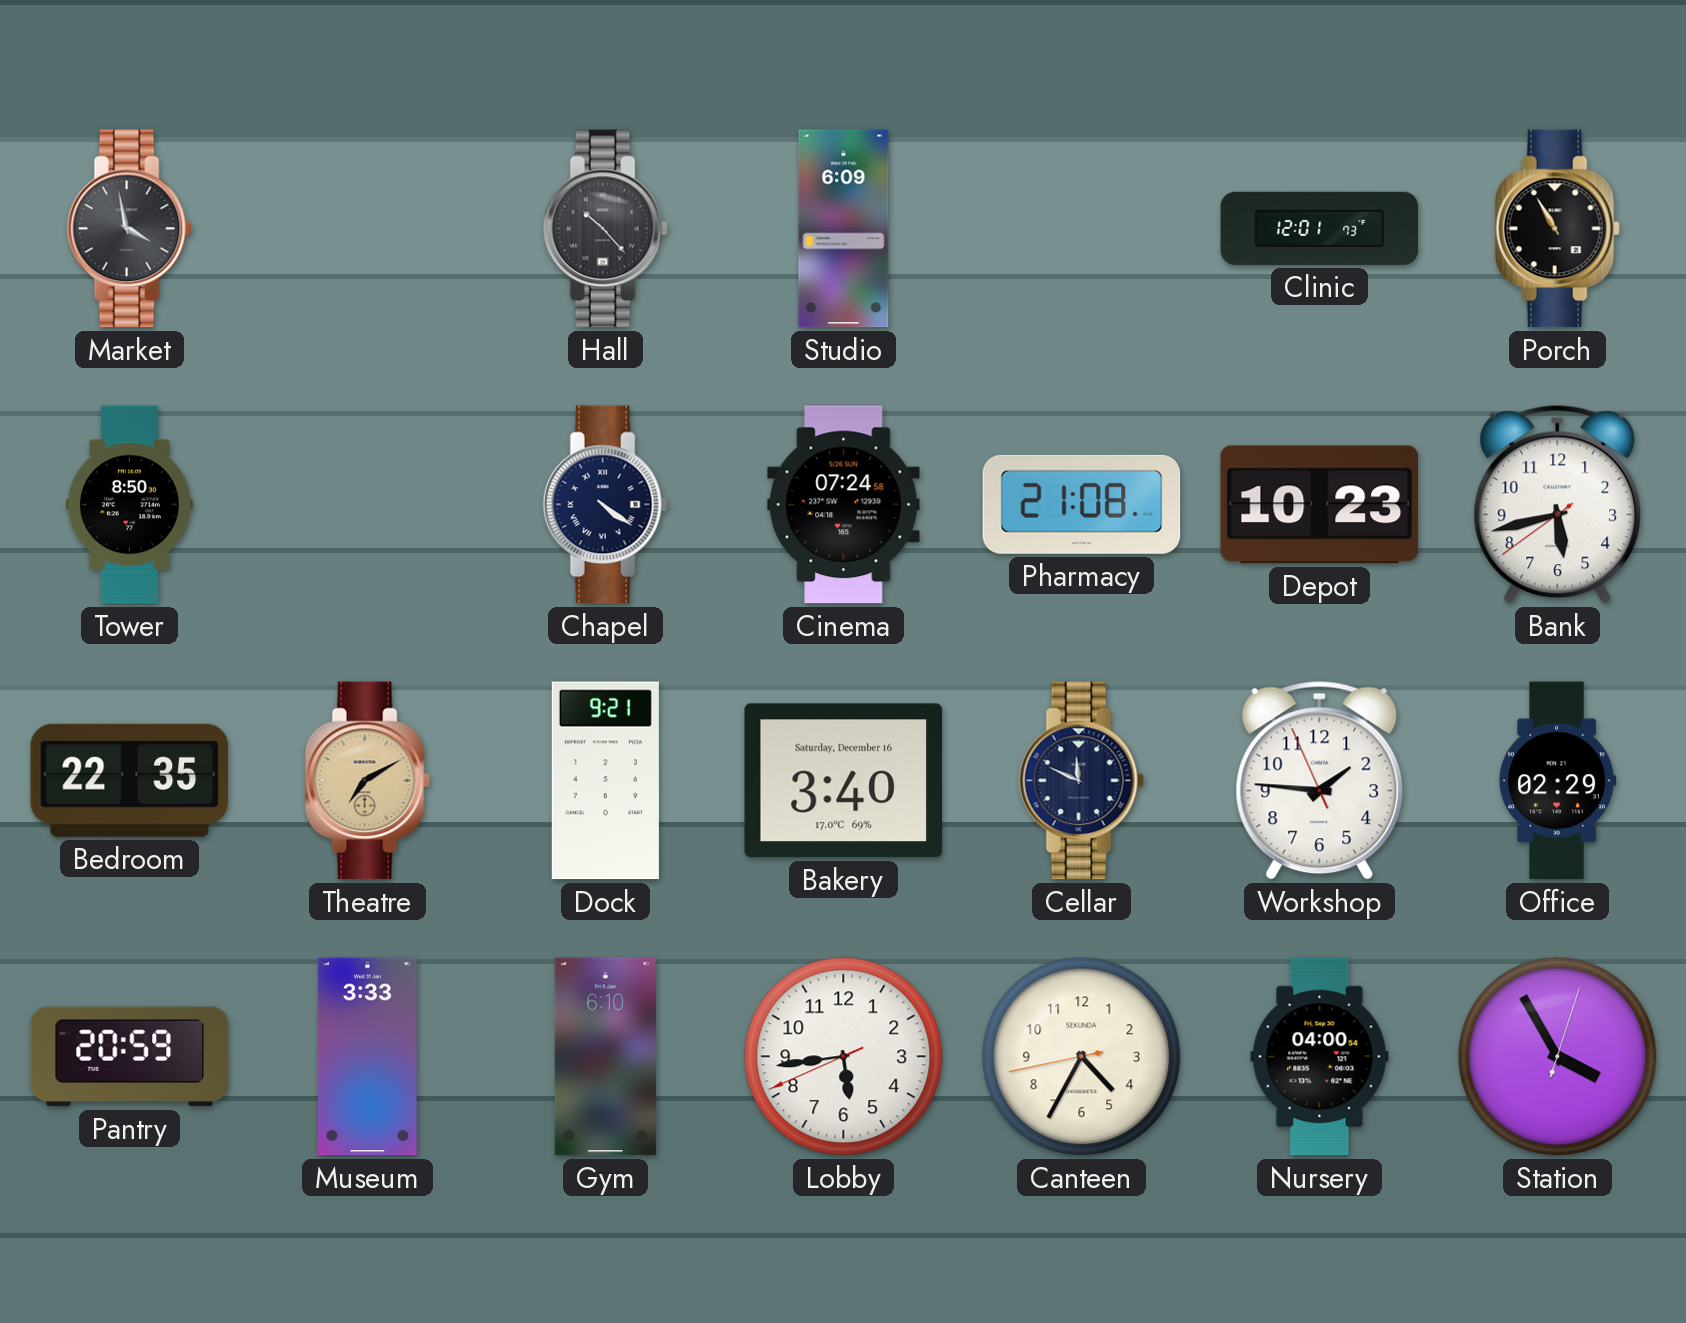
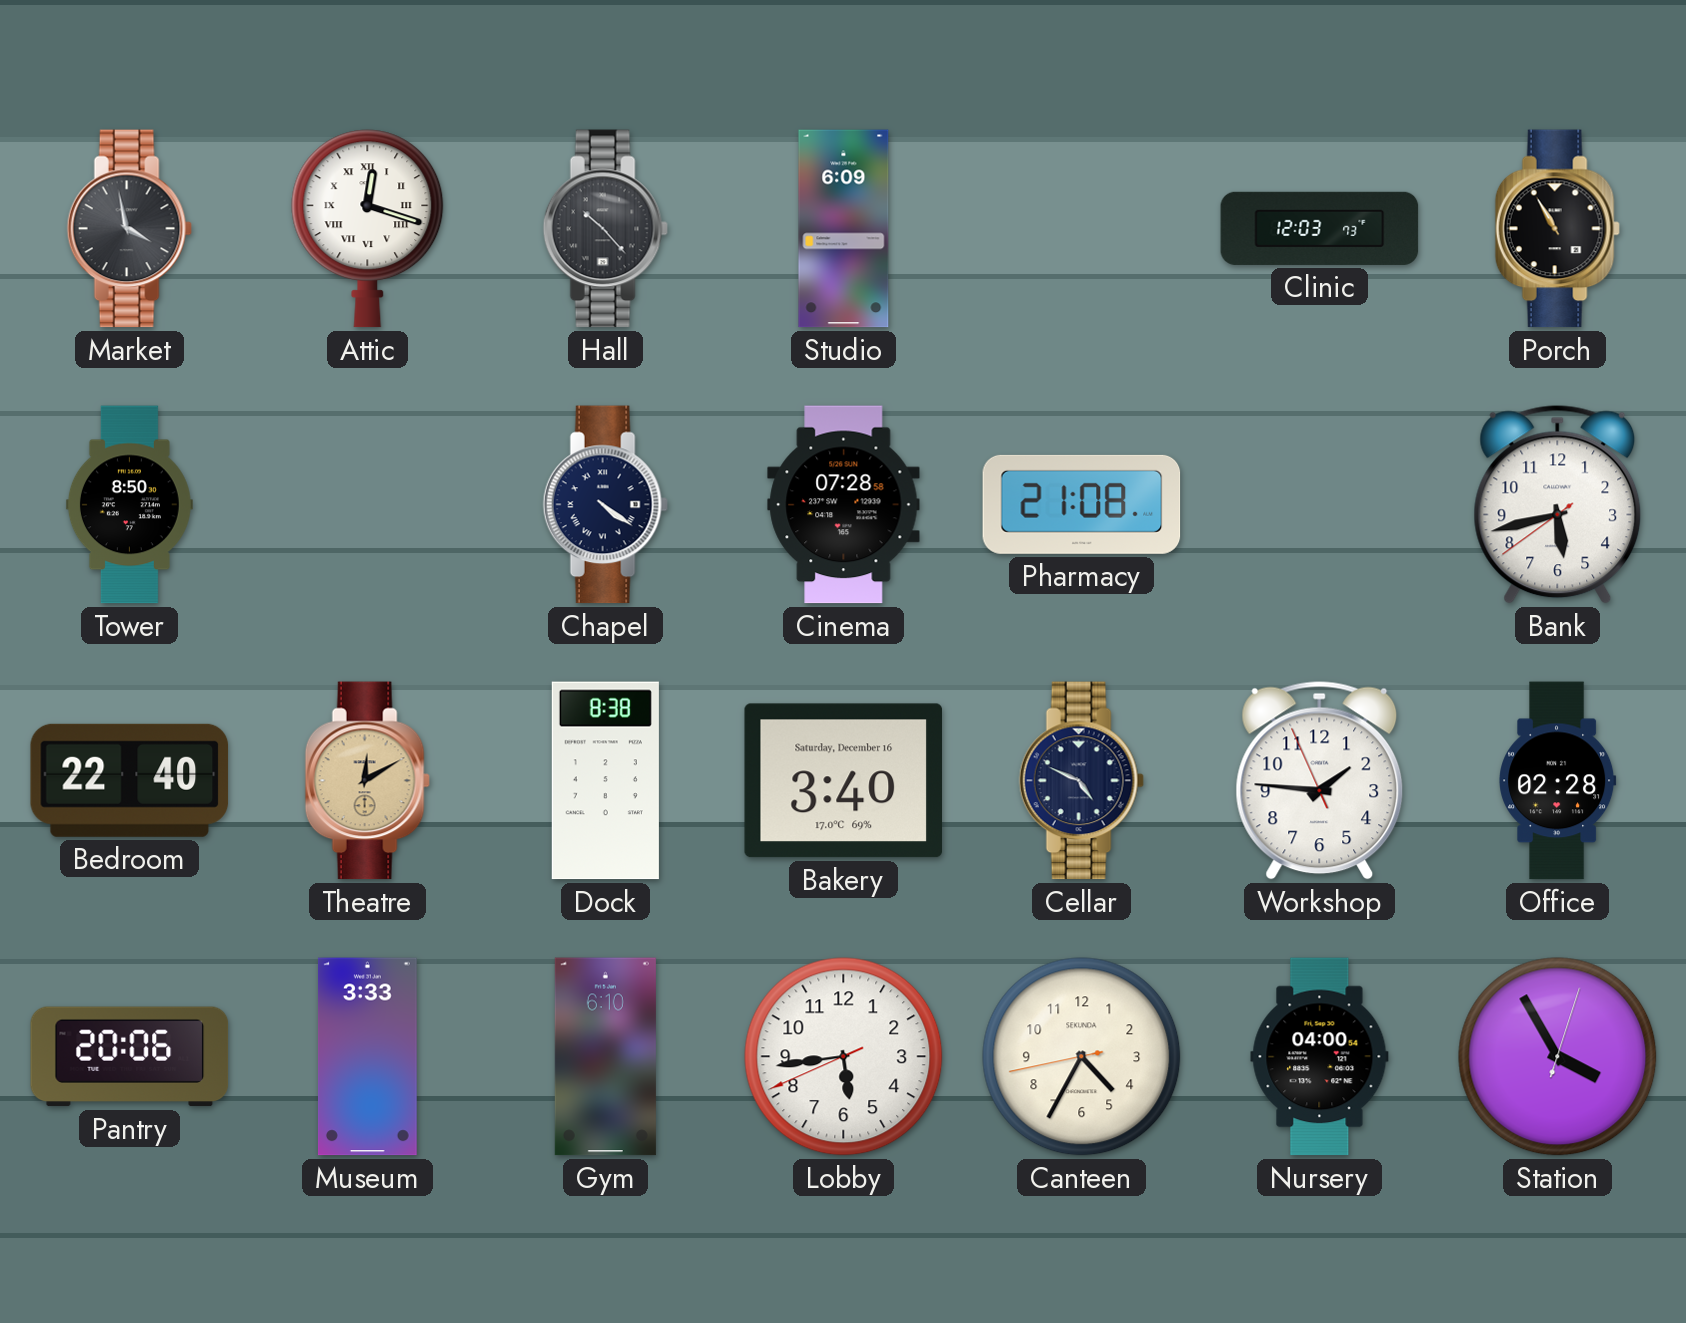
Attic: none -> 12:18 (368, 229)
Clinic: 12:01 -> 12:03 (1320, 228)
Cinema: 07:24 -> 07:28 (844, 505)
Depot: 10:23 -> none (1319, 505)
Bedroom: 22:35 -> 22:40 (130, 780)
Theatre: 7:10 -> 12:10 (367, 781)
Dock: 9:21 -> 8:38 (605, 781)
Cellar: 11:49 -> 4:49 (1081, 781)
Office: 02:29 -> 02:28 (1558, 781)
Pantry: 20:59 -> 20:06 (130, 1057)
